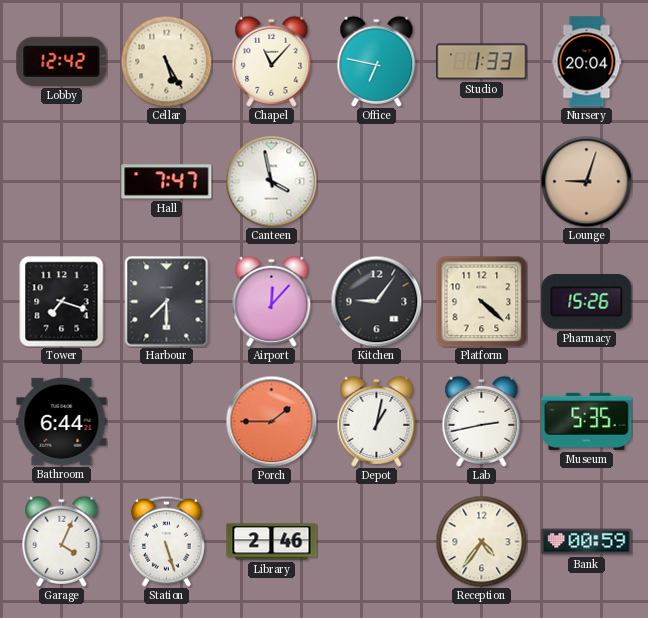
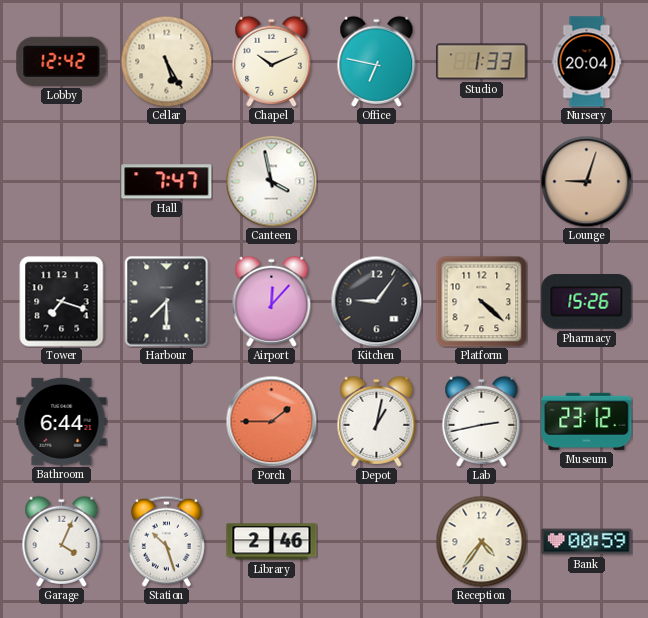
Chapel: 11:07 -> 10:11 (272, 61)
Museum: 5:35 -> 23:12 (587, 421)
Station: 5:27 -> 10:27 (166, 541)
